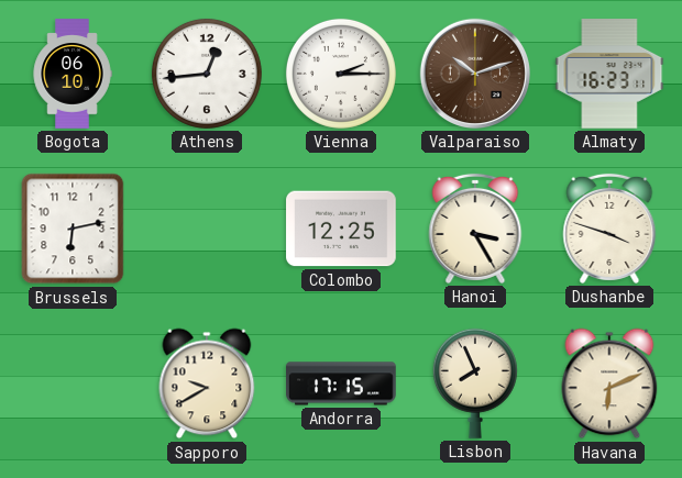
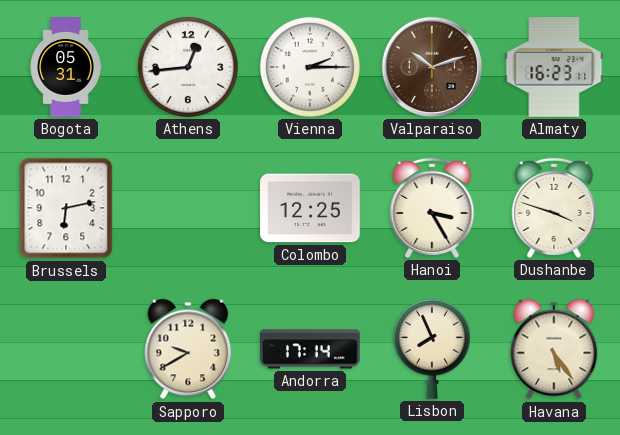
Bogota: 06:10 -> 05:31 (66, 67)
Andorra: 17:15 -> 17:14 (310, 349)
Havana: 6:11 -> 5:24 (554, 349)
